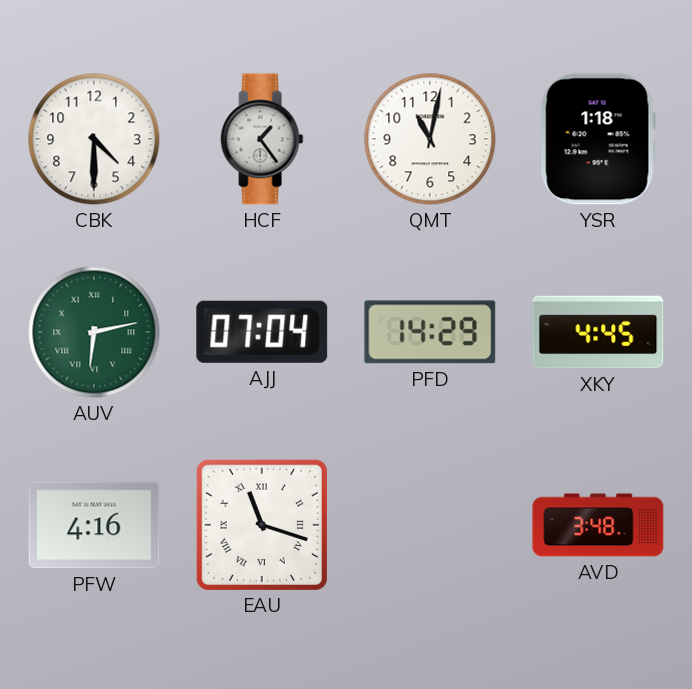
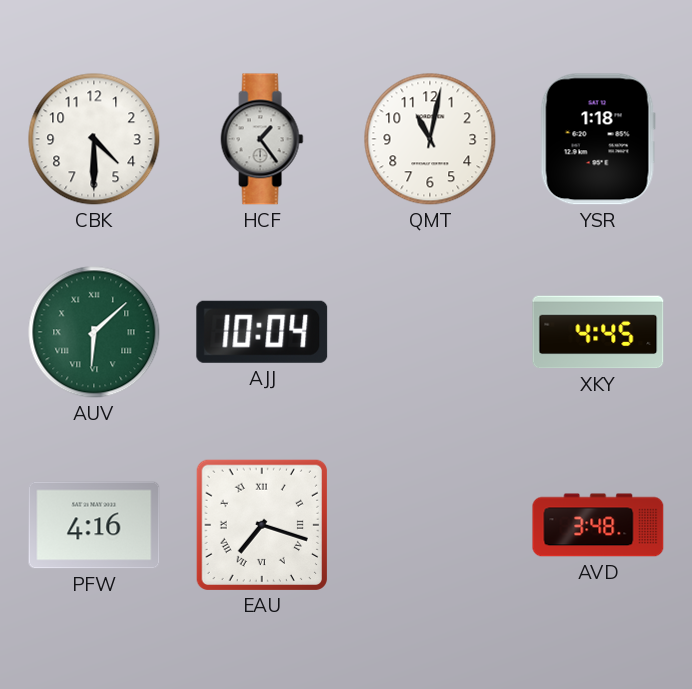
AUV: 6:13 -> 6:08 (94, 332)
AJJ: 07:04 -> 10:04 (262, 332)
PFD: 14:29 -> none (430, 332)
EAU: 11:18 -> 7:18 (261, 524)
